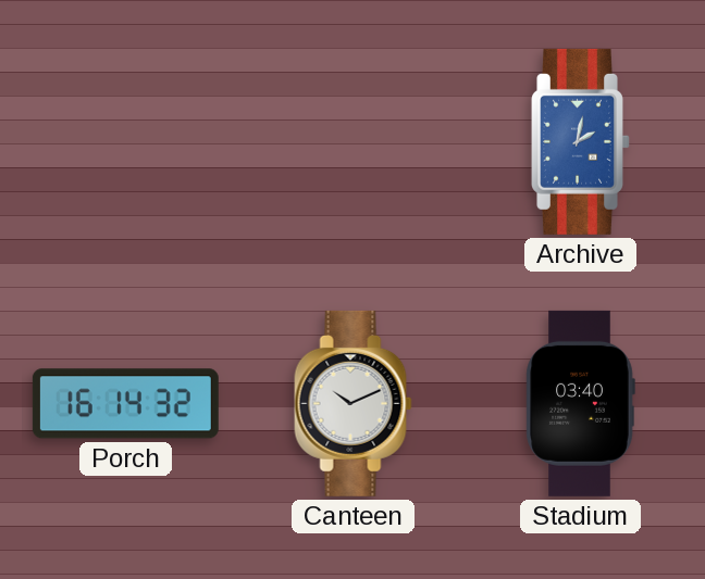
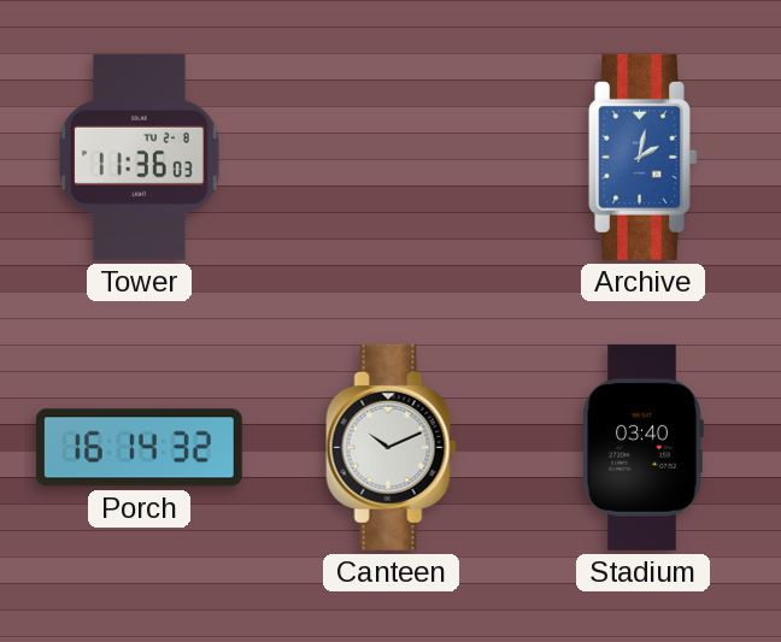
Tower: none -> 11:36 (140, 157)
